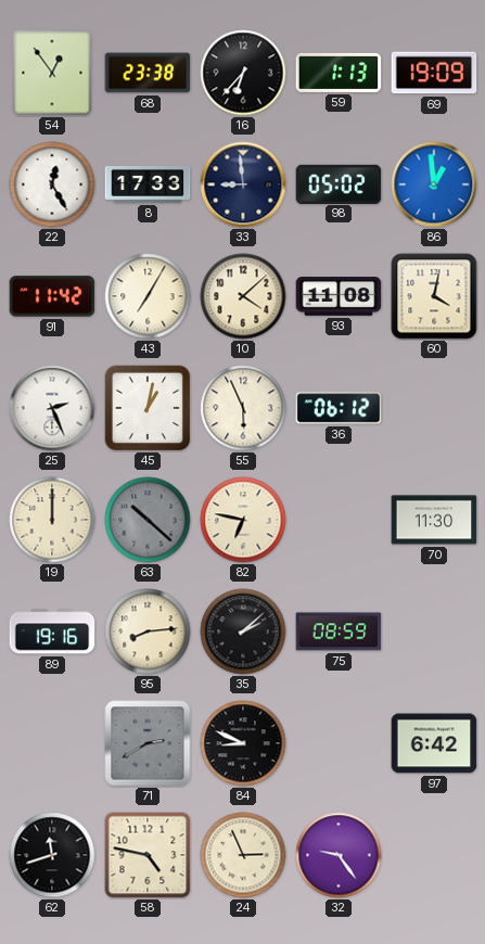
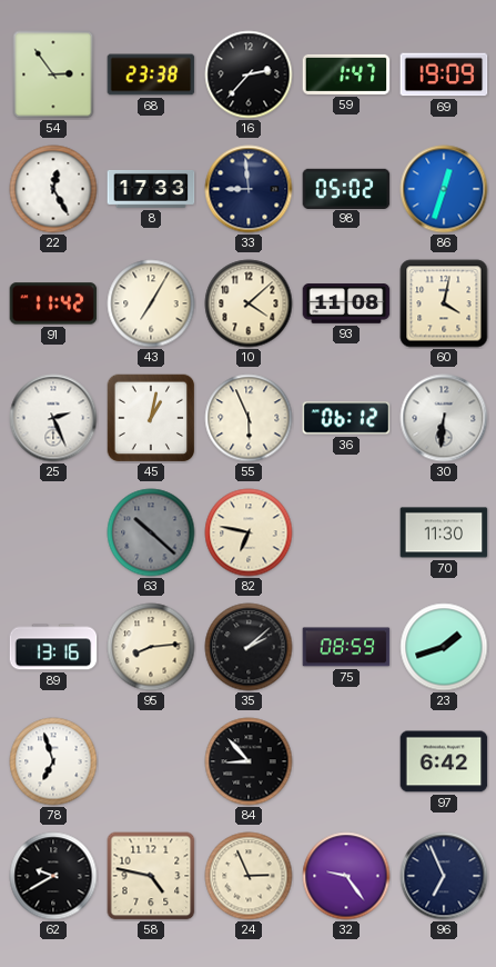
54: 12:54 -> 2:54 (53, 74)
16: 6:37 -> 2:37 (249, 74)
59: 1:13 -> 1:47 (346, 74)
86: 12:59 -> 12:33 (444, 189)
30: none -> 6:31 (444, 418)
19: 12:00 -> none (52, 520)
89: 19:16 -> 13:16 (53, 647)
23: none -> 1:42 (444, 647)
78: none -> 6:57 (53, 761)
71: 2:40 -> none (148, 743)
84: 8:49 -> 8:53 (249, 761)
62: 11:42 -> 9:40 (53, 876)
96: none -> 6:56 (444, 876)
